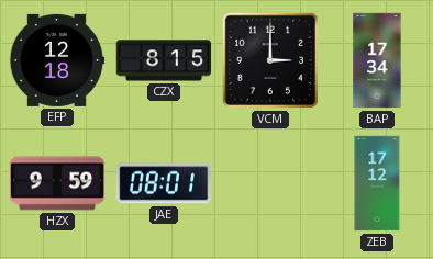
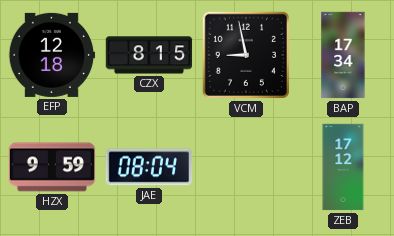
VCM: 3:00 -> 8:58 (246, 55)
JAE: 08:01 -> 08:04 (149, 167)
